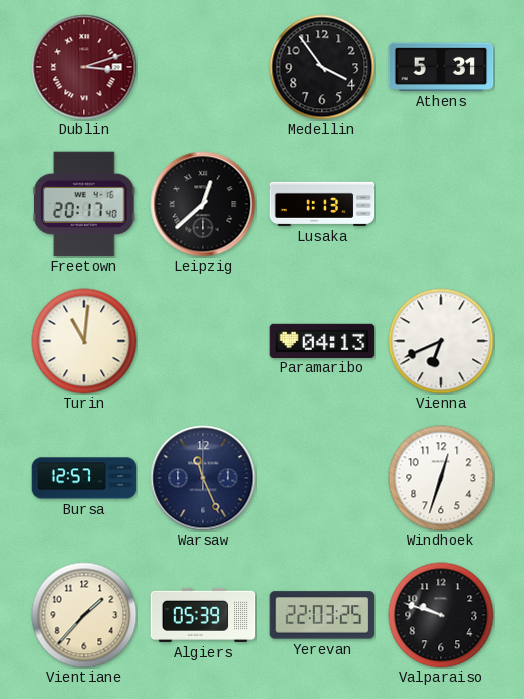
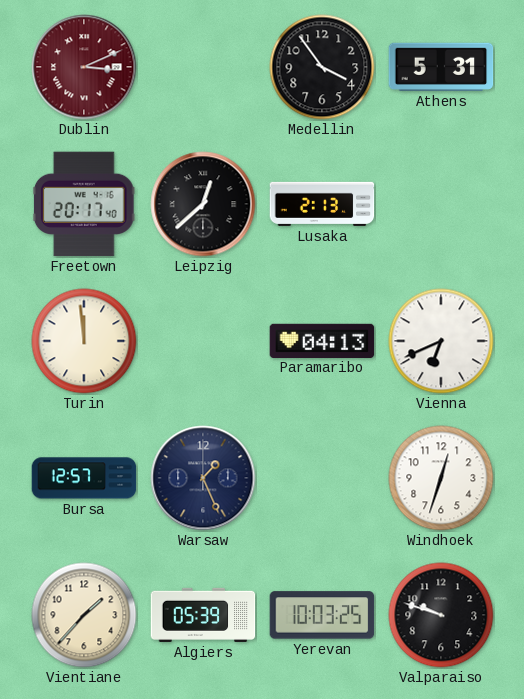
Dublin: 3:12 -> 3:11 (84, 67)
Lusaka: 1:13 -> 2:13 (322, 204)
Turin: 11:01 -> 11:59 (84, 341)
Warsaw: 11:26 -> 1:26 (203, 478)
Yerevan: 22:03 -> 10:03 (322, 615)
